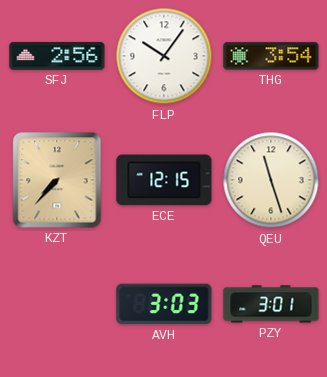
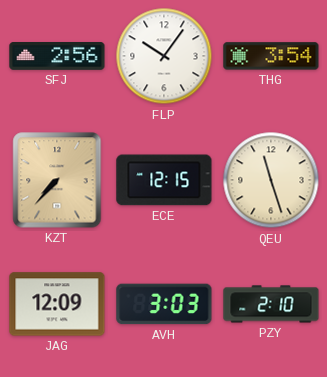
JAG: none -> 12:09 (57, 304)
PZY: 3:01 -> 2:10 (271, 304)
